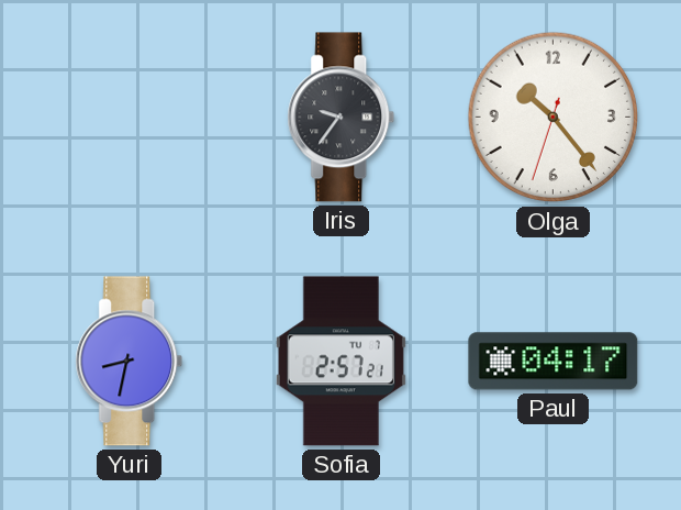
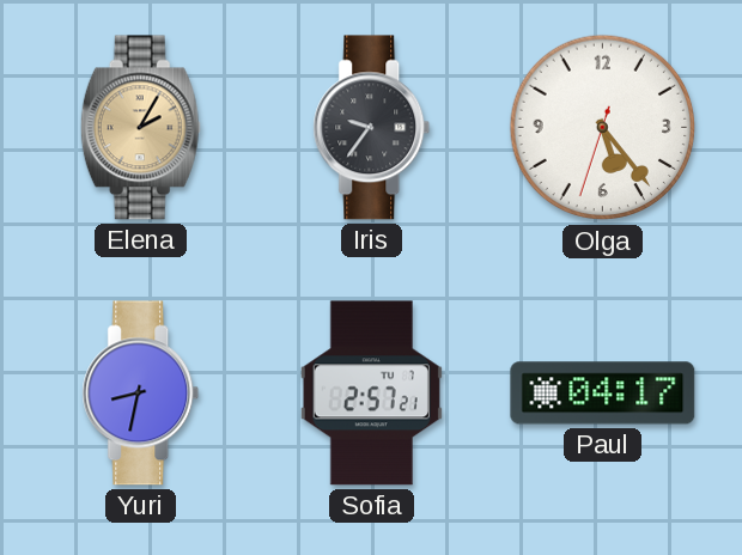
Elena: none -> 2:05 (140, 128)
Olga: 10:23 -> 5:23 (603, 128)
